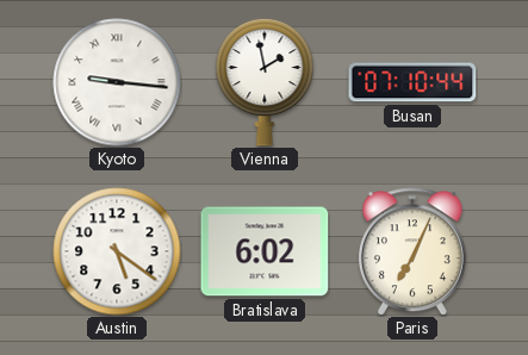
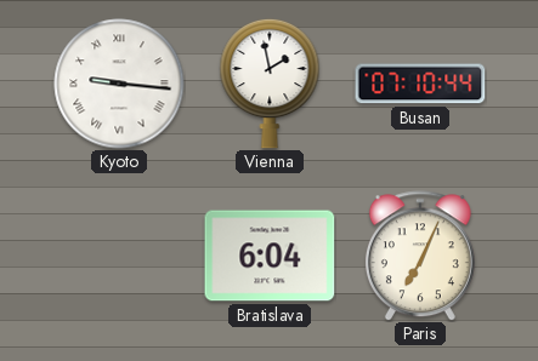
Austin: 5:21 -> none (117, 251)
Bratislava: 6:02 -> 6:04 (270, 256)
